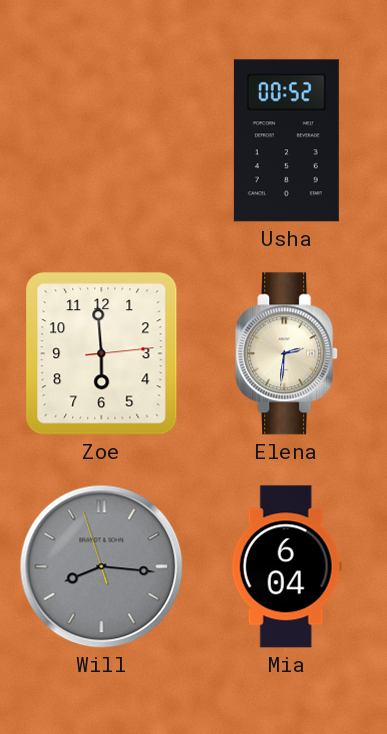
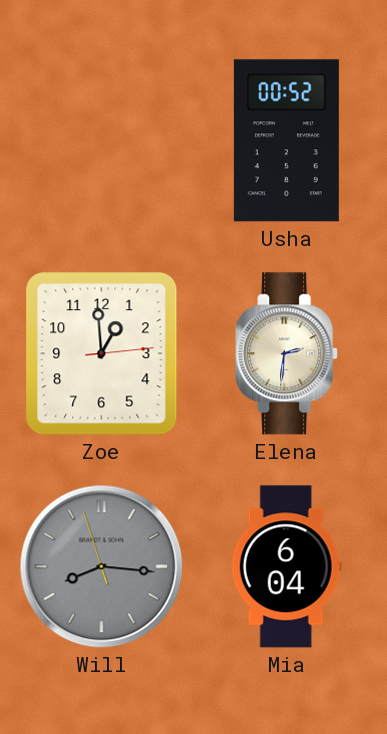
Zoe: 5:59 -> 12:59 (102, 354)
